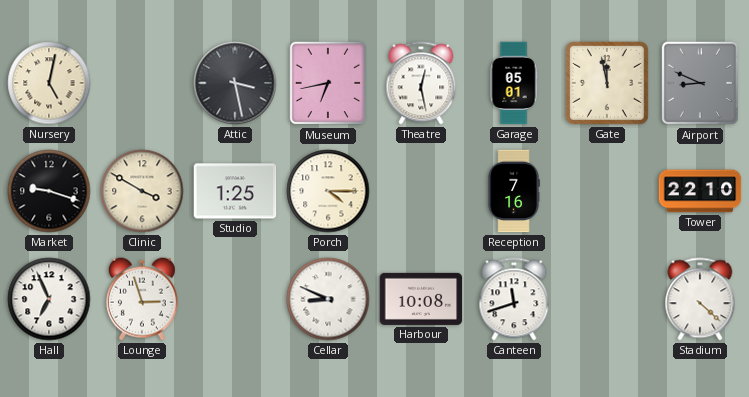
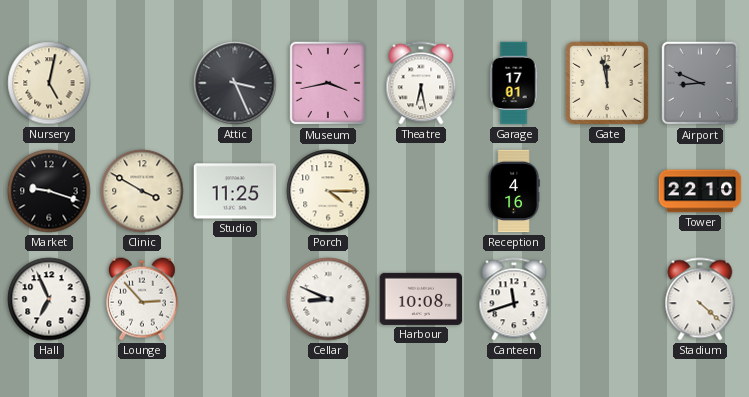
Attic: 3:28 -> 3:26 (235, 83)
Museum: 6:43 -> 3:43 (328, 83)
Theatre: 12:28 -> 6:28 (421, 83)
Garage: 05:01 -> 17:01 (514, 83)
Studio: 1:25 -> 11:25 (235, 191)
Reception: 7:16 -> 4:16 (514, 191)
Lounge: 2:57 -> 2:53 (142, 299)
